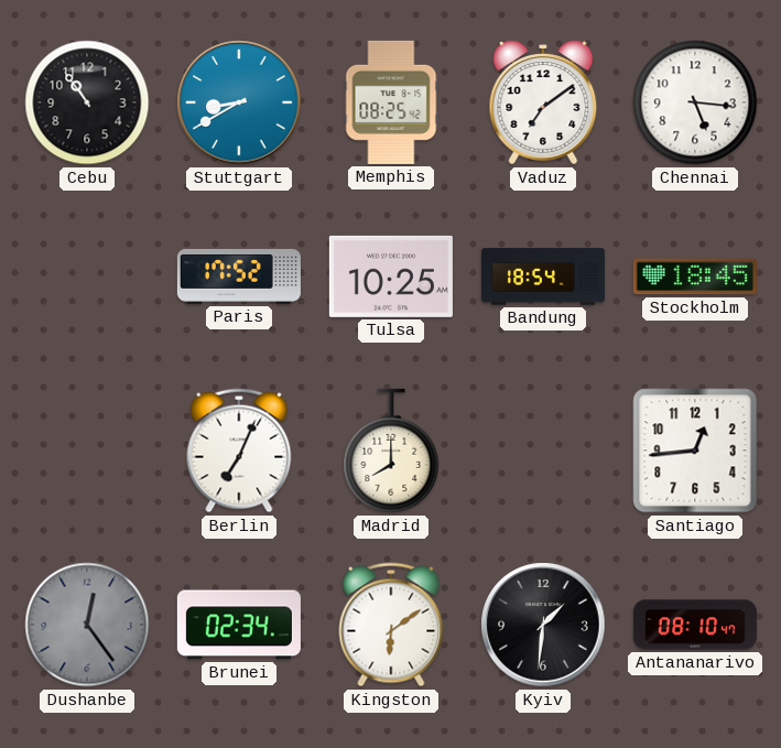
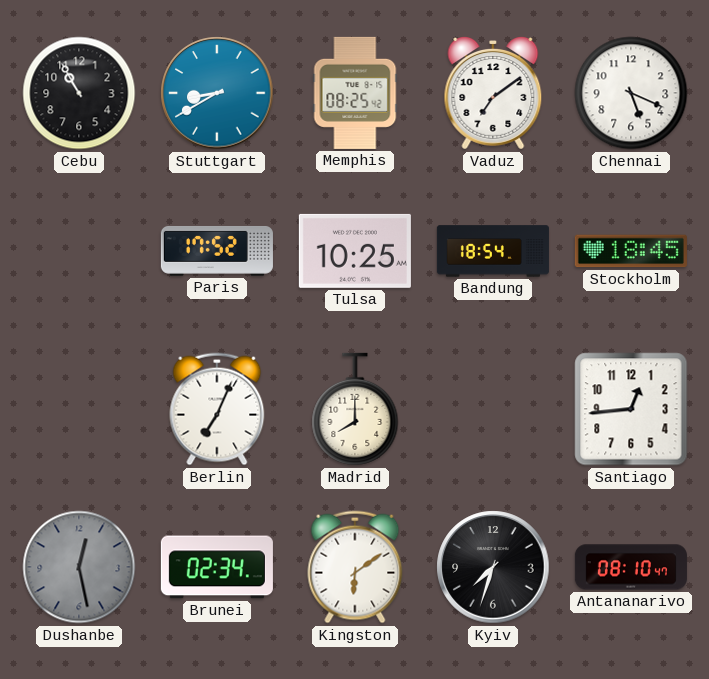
Cebu: 10:54 -> 10:55 (79, 93)
Chennai: 5:16 -> 5:19 (631, 93)
Dushanbe: 12:24 -> 12:28 (79, 567)
Kyiv: 1:31 -> 7:33 (493, 567)
